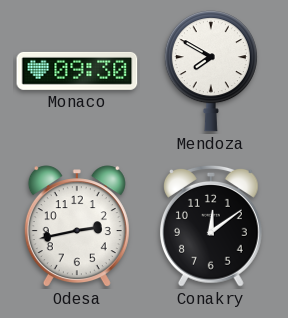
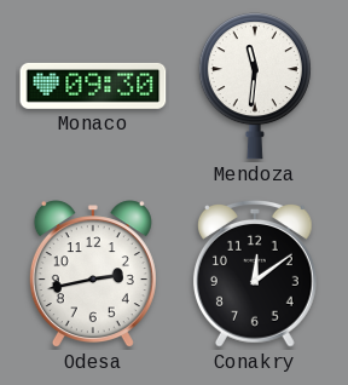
Mendoza: 7:50 -> 11:31 (255, 86)
